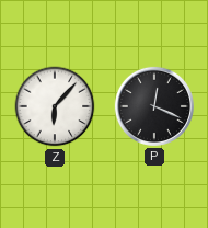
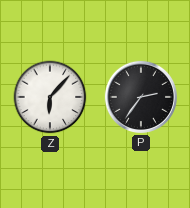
P: 12:19 -> 2:36 (141, 97)
